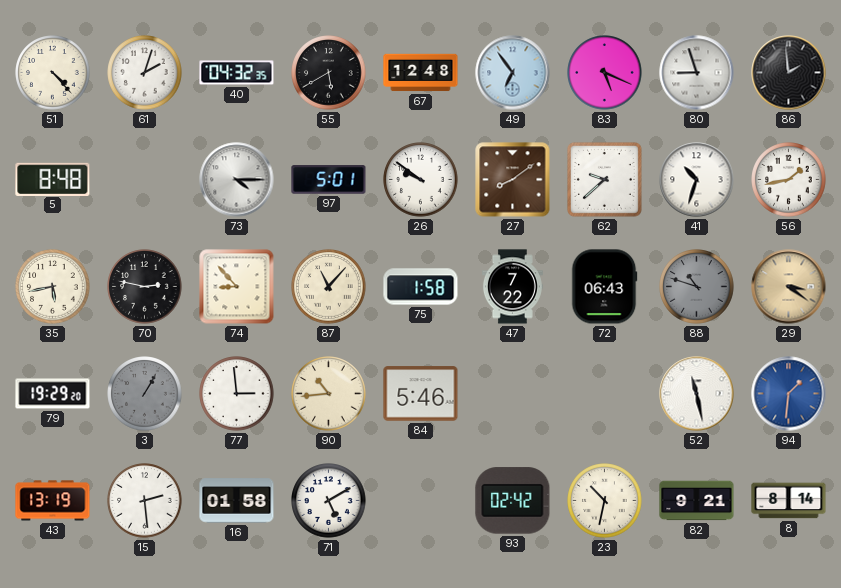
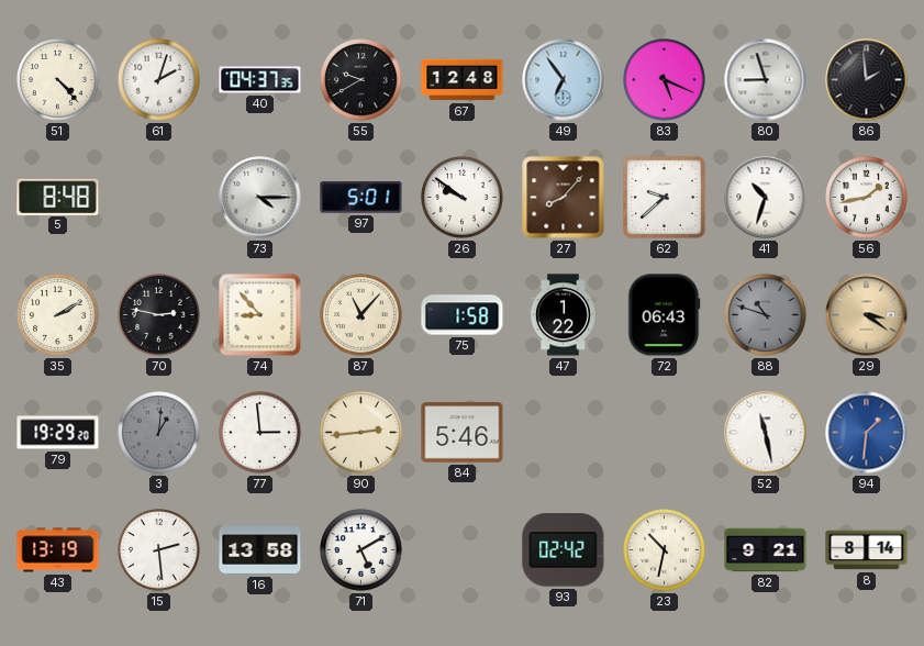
40: 04:32 -> 04:37 (260, 80)
55: 5:40 -> 9:40 (361, 80)
27: 8:09 -> 8:07 (564, 198)
35: 5:43 -> 2:10 (58, 315)
47: 7:22 -> 1:22 (563, 315)
3: 1:05 -> 1:01 (159, 433)
90: 10:44 -> 2:44 (361, 433)
16: 01:58 -> 13:58 (260, 550)
